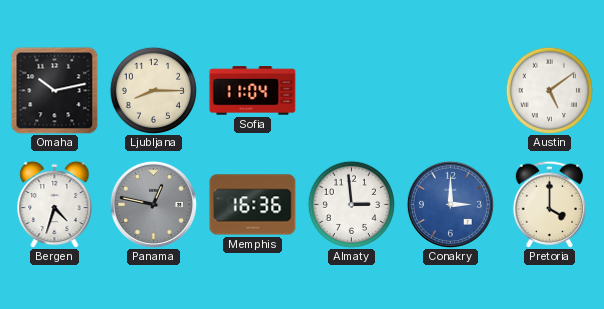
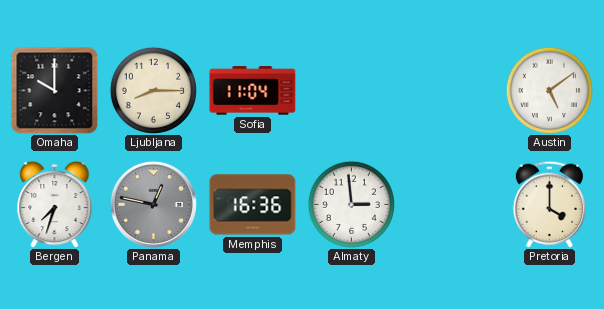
Omaha: 10:13 -> 10:00 (55, 91)
Bergen: 4:33 -> 7:33 (55, 204)
Conakry: 3:00 -> none (450, 204)
